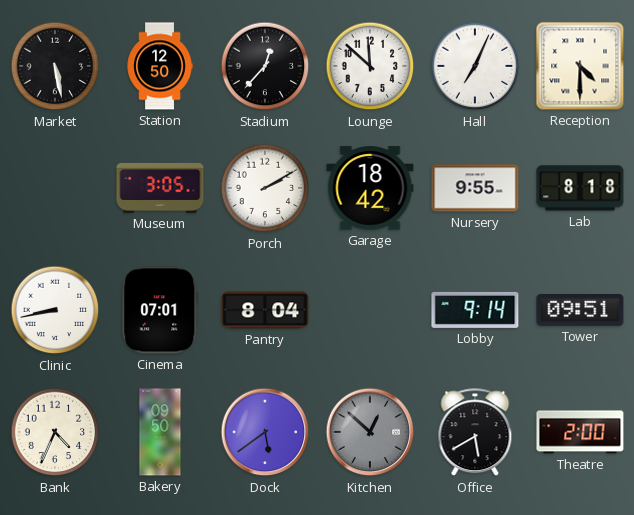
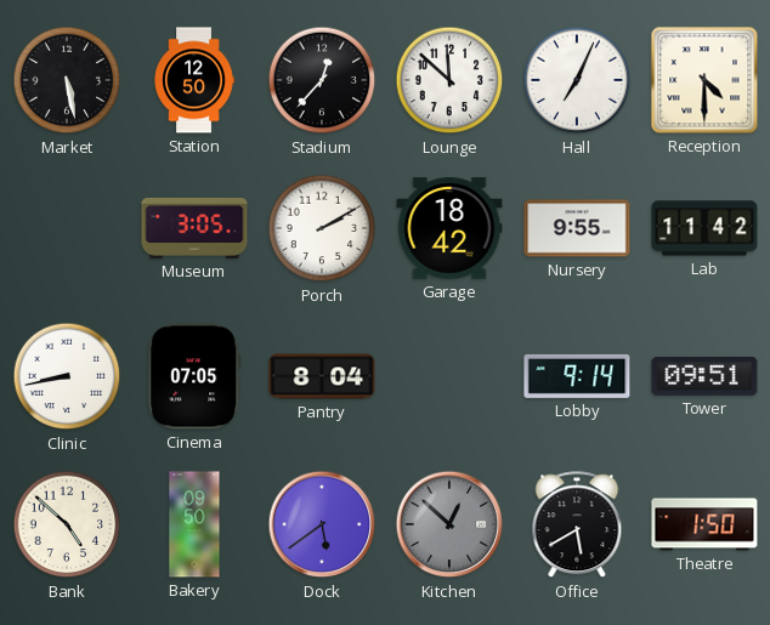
Lab: 8:18 -> 11:42 (704, 228)
Cinema: 07:01 -> 07:05 (194, 376)
Bank: 4:34 -> 4:52 (67, 524)
Theatre: 2:00 -> 1:50 (704, 524)
